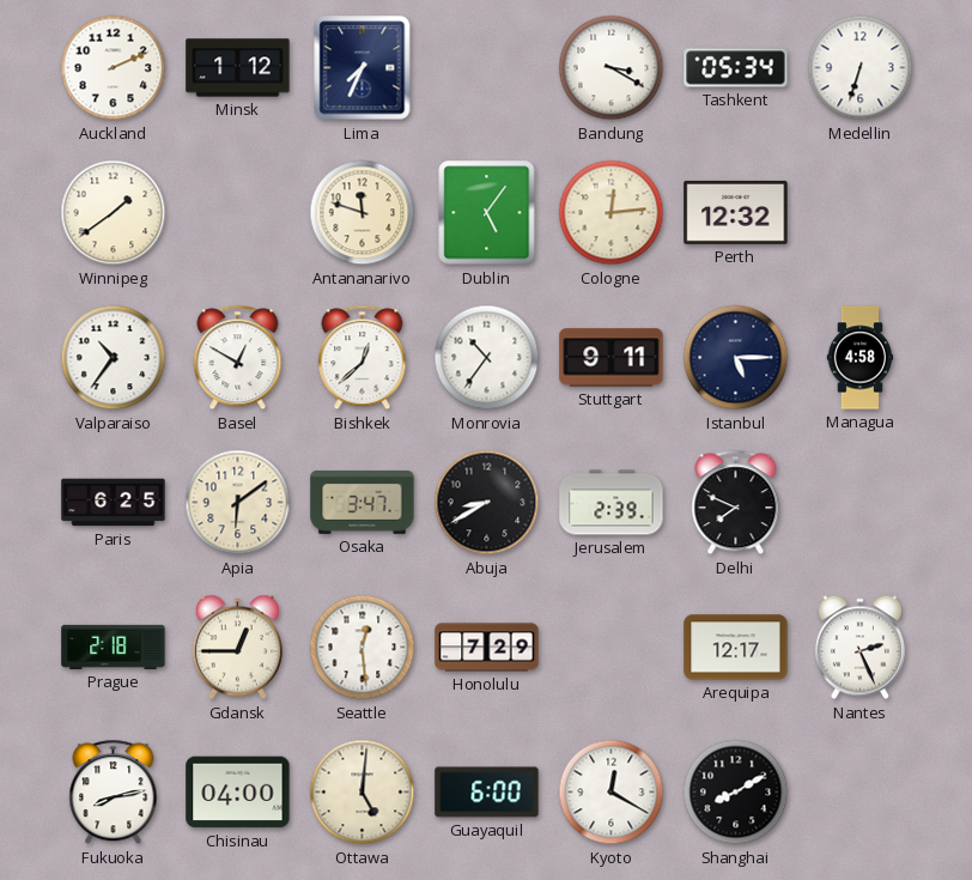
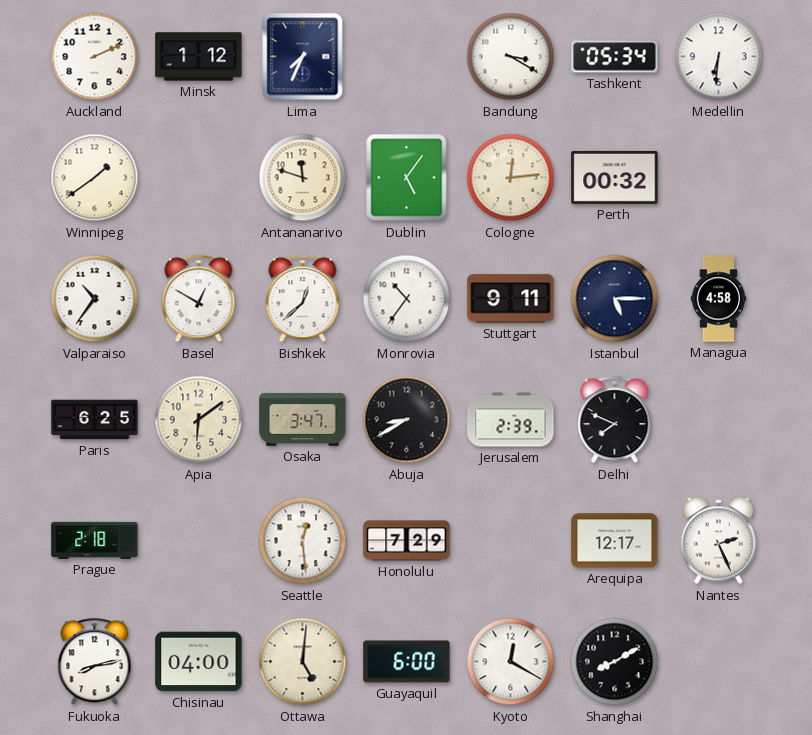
Medellin: 6:33 -> 6:31 (719, 57)
Perth: 12:32 -> 00:32 (615, 177)
Gdansk: 12:45 -> none (237, 648)
